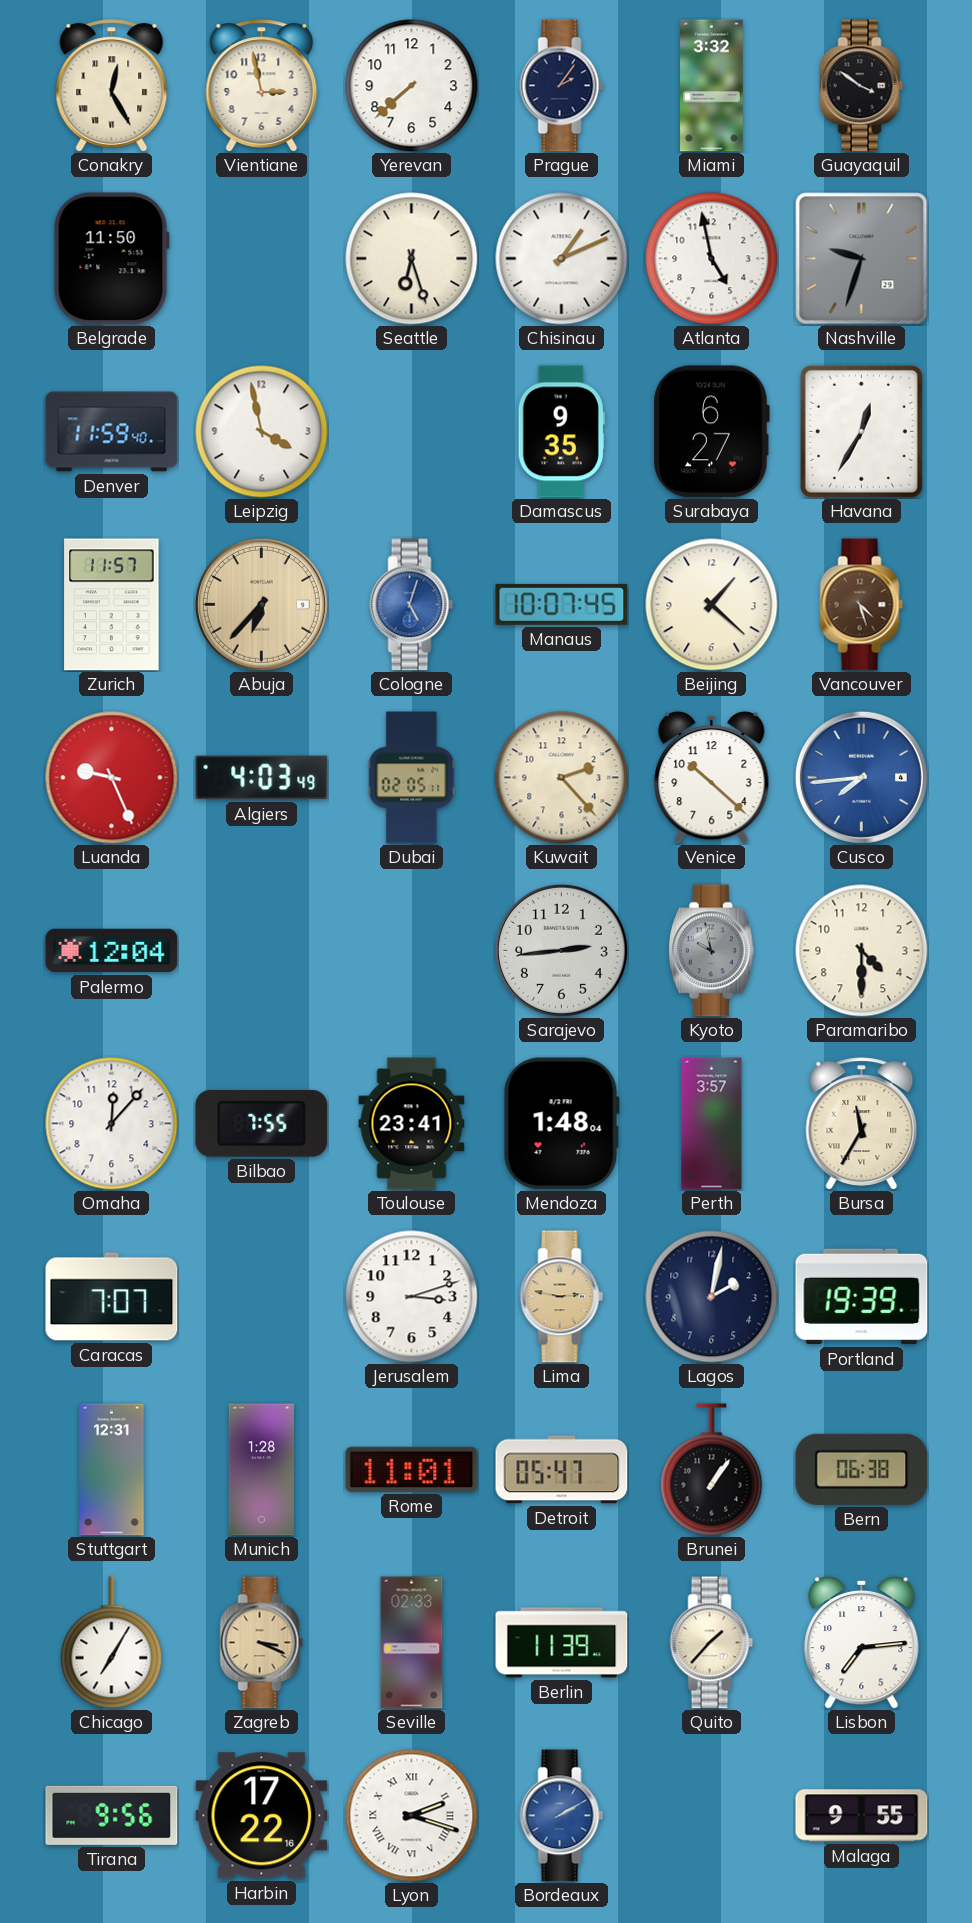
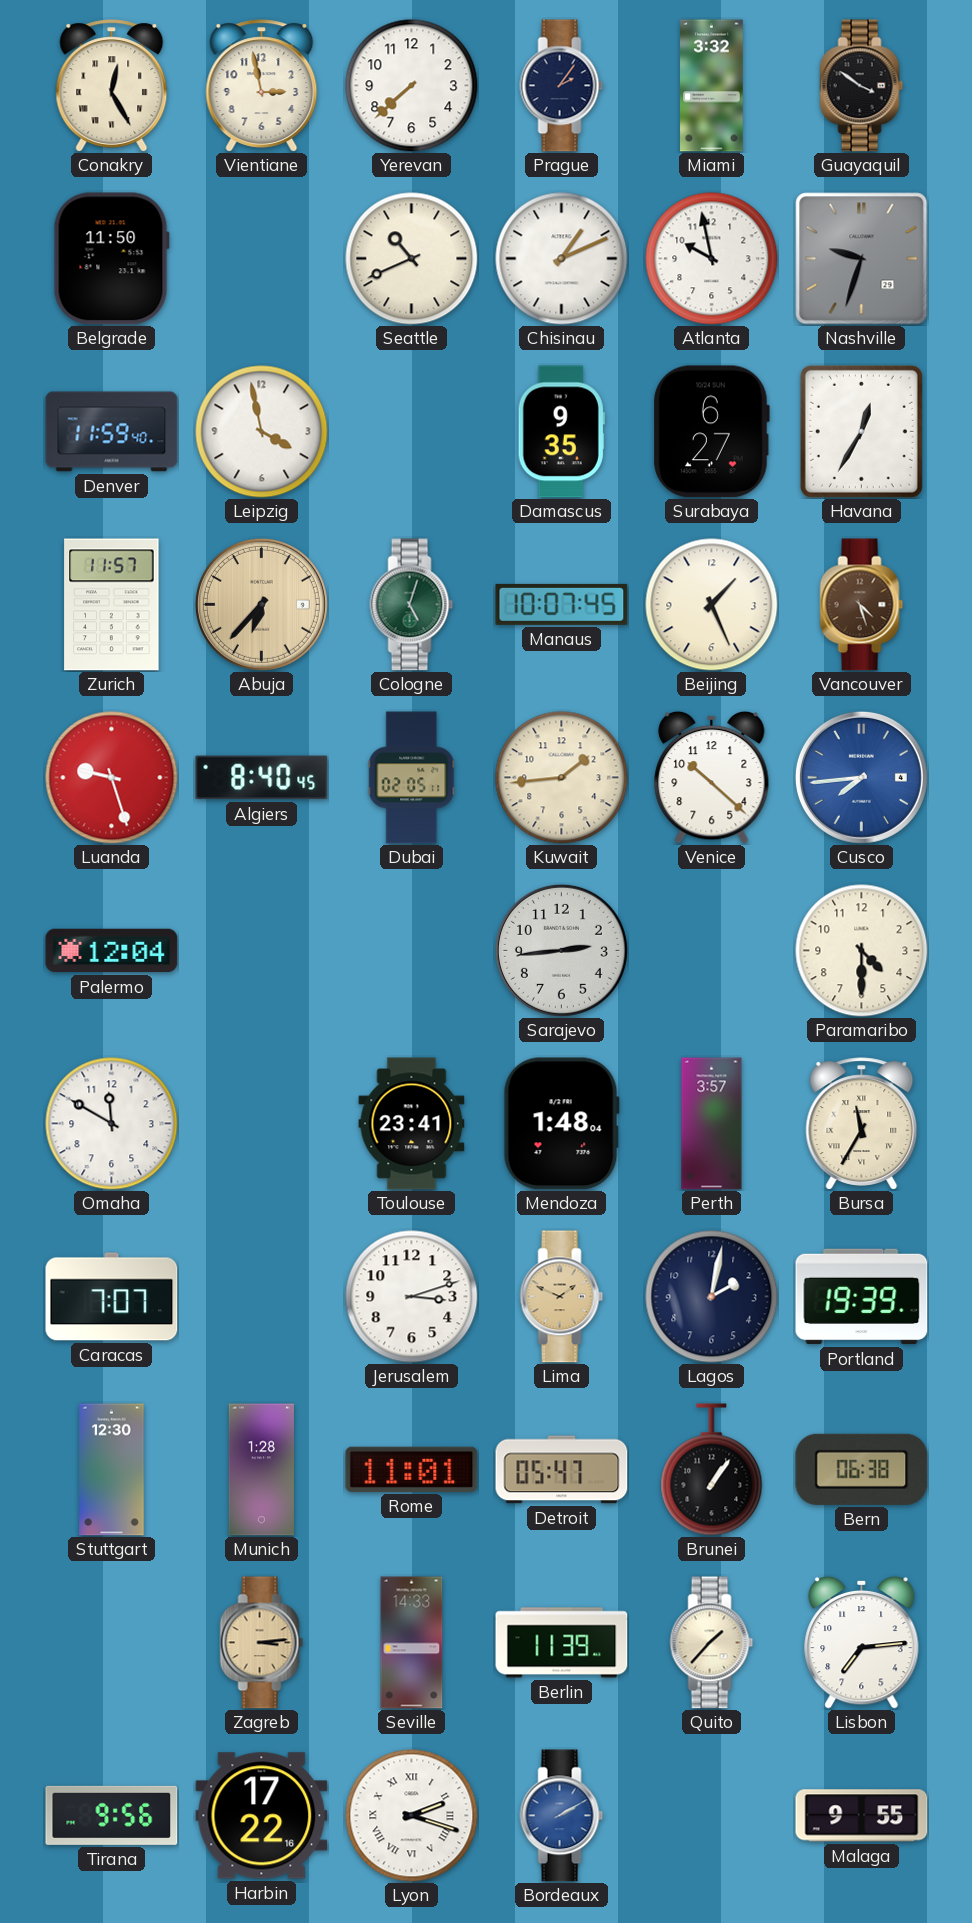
Seattle: 6:27 -> 10:41 (412, 259)
Atlanta: 4:58 -> 9:58 (712, 259)
Cologne dial: blue -> green (412, 605)
Beijing: 1:22 -> 1:26 (712, 605)
Luanda: 9:26 -> 9:27 (112, 778)
Algiers: 4:03 -> 8:40 (262, 778)
Kuwait: 2:23 -> 1:44 (562, 778)
Kyoto: 9:58 -> none (711, 951)
Omaha: 12:07 -> 11:50 (112, 1124)
Bilbao: 7:55 -> none (262, 1123)
Lima: 2:47 -> 1:49 (562, 1297)
Stuttgart: 12:31 -> 12:30 (112, 1470)
Chicago: 7:05 -> none (112, 1643)
Zagreb: 3:19 -> 3:14 (262, 1643)
Seville: 02:33 -> 14:33 (412, 1643)
